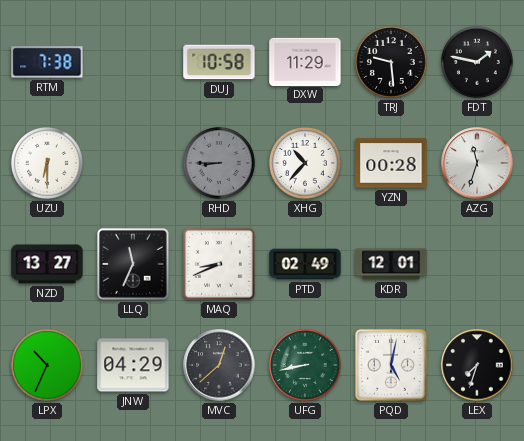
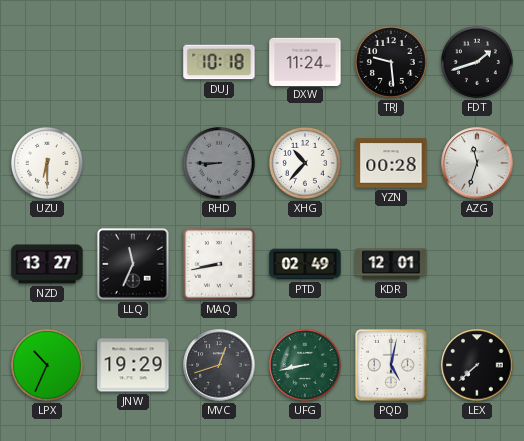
RTM: 7:38 -> none (47, 62)
DUJ: 10:58 -> 10:18 (219, 62)
DXW: 11:29 -> 11:24 (305, 61)
FDT: 1:47 -> 1:42 (477, 62)
MAQ: 8:41 -> 8:43 (219, 264)
JNW: 04:29 -> 19:29 (133, 365)
MVC: 12:38 -> 12:42 (219, 365)
LEX: 7:33 -> 7:38 (477, 365)
